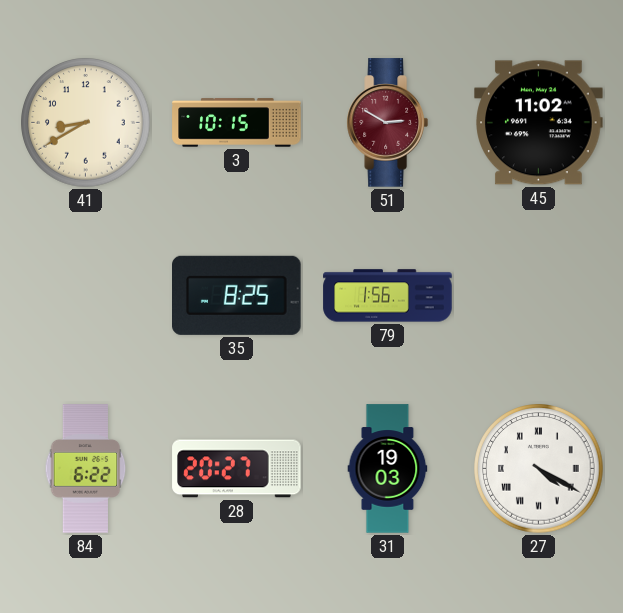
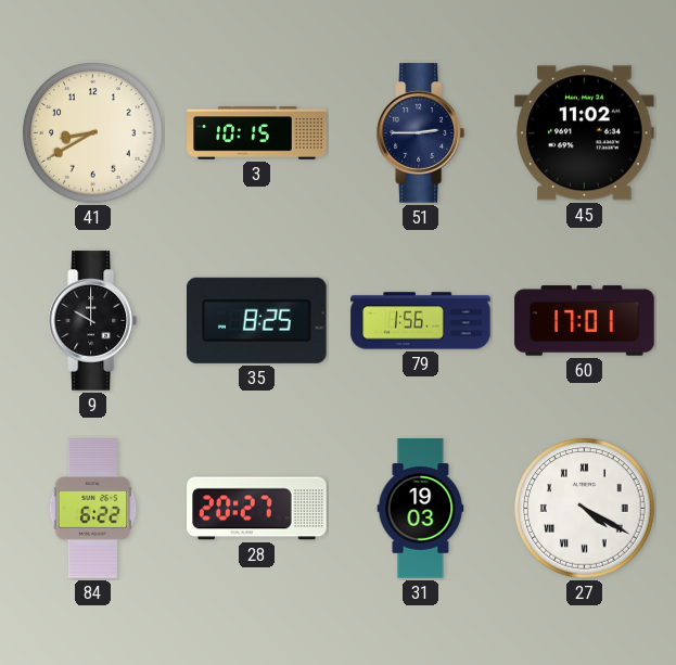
51: 2:50 -> 2:45 (420, 133)
51 dial: burgundy -> navy (420, 133)
9: none -> 10:00 (92, 321)
60: none -> 17:01 (585, 321)
